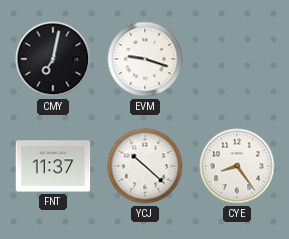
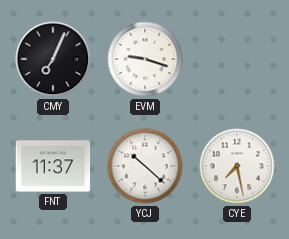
CMY: 7:02 -> 7:04 (53, 59)
CYE: 8:24 -> 7:28 (237, 166)
